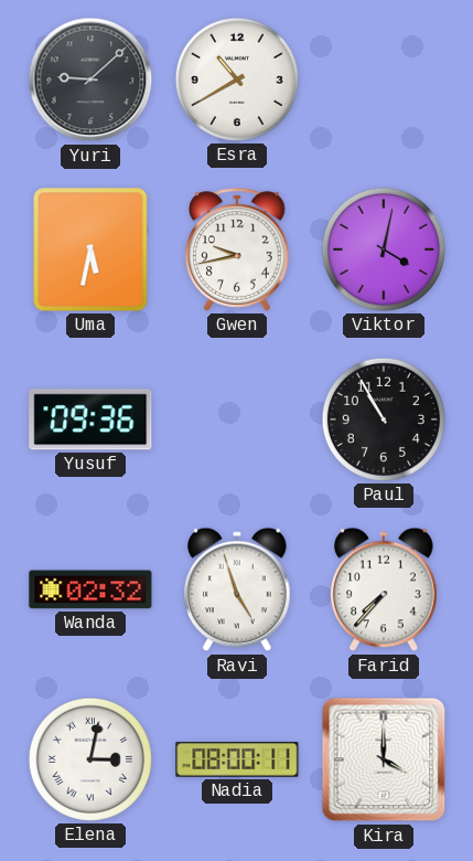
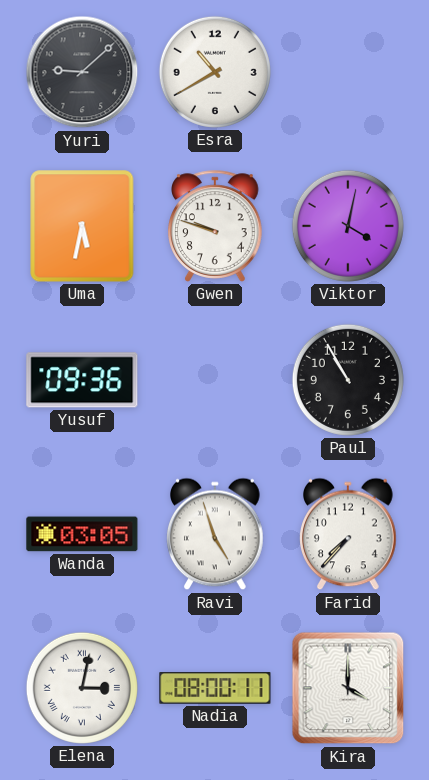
Gwen: 9:43 -> 9:48 (216, 226)
Wanda: 02:32 -> 03:05 (82, 534)
